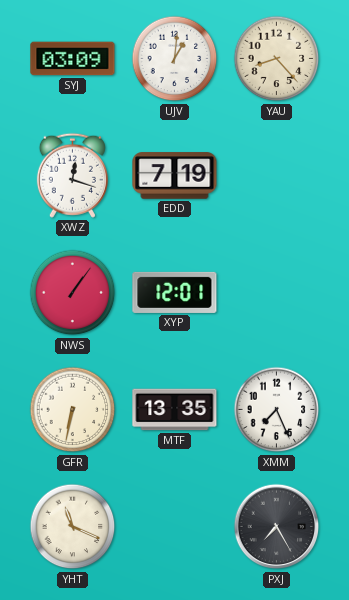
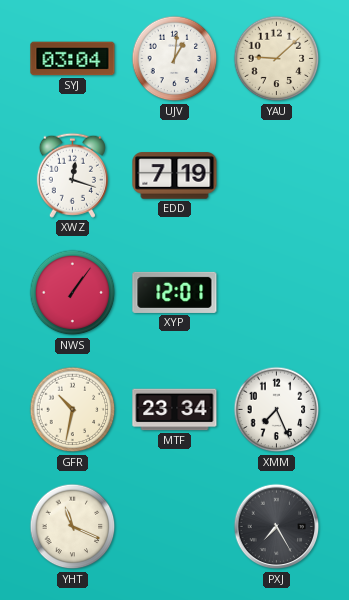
SYJ: 03:09 -> 03:04 (73, 59)
YAU: 8:23 -> 9:08 (277, 59)
GFR: 6:32 -> 10:32 (73, 410)
MTF: 13:35 -> 23:34 (175, 410)
